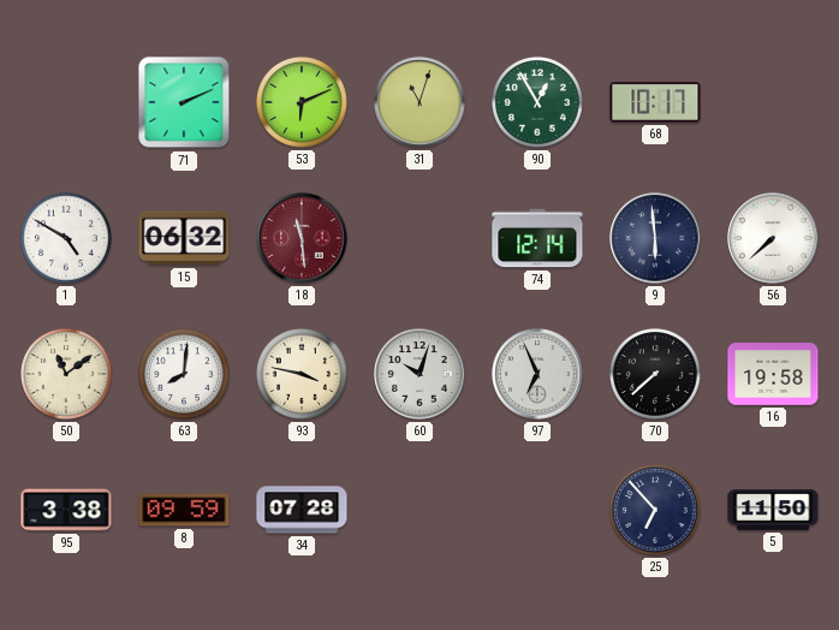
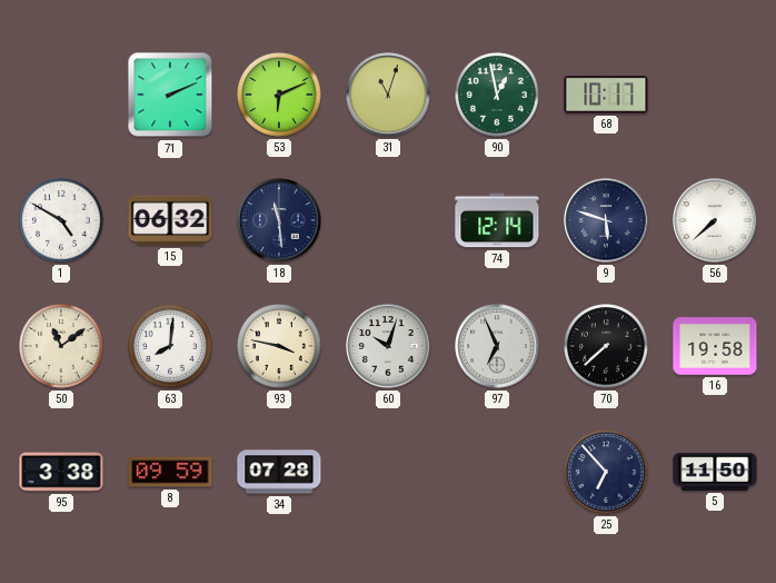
90: 12:55 -> 12:58 (498, 96)
18 dial: burgundy -> navy (279, 220)
9: 5:59 -> 5:48 (606, 220)
